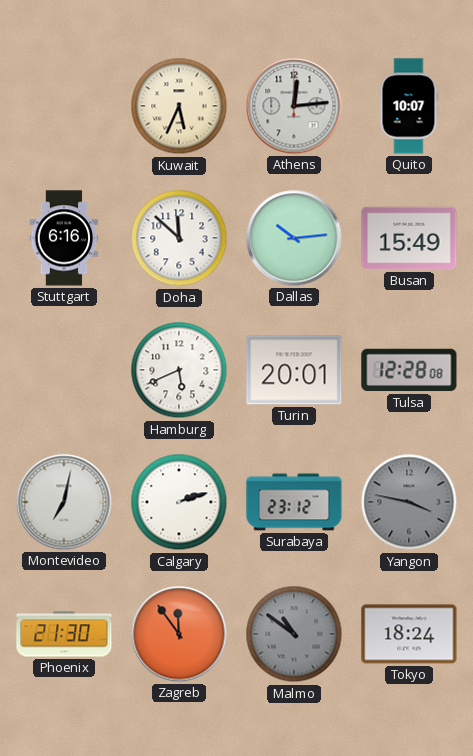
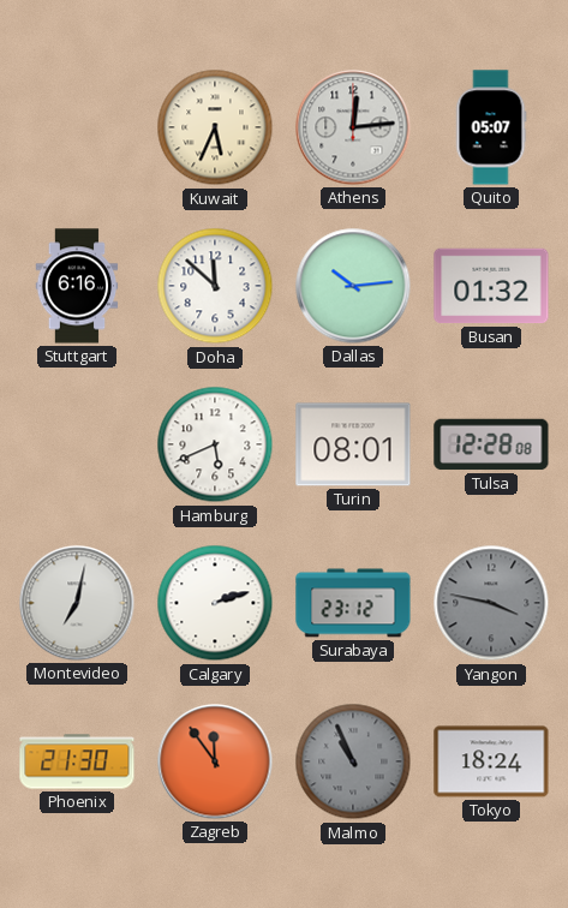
Quito: 10:07 -> 05:07 (491, 127)
Busan: 15:49 -> 01:32 (491, 286)
Turin: 20:01 -> 08:01 (353, 444)
Malmo: 10:51 -> 10:56 (353, 761)
